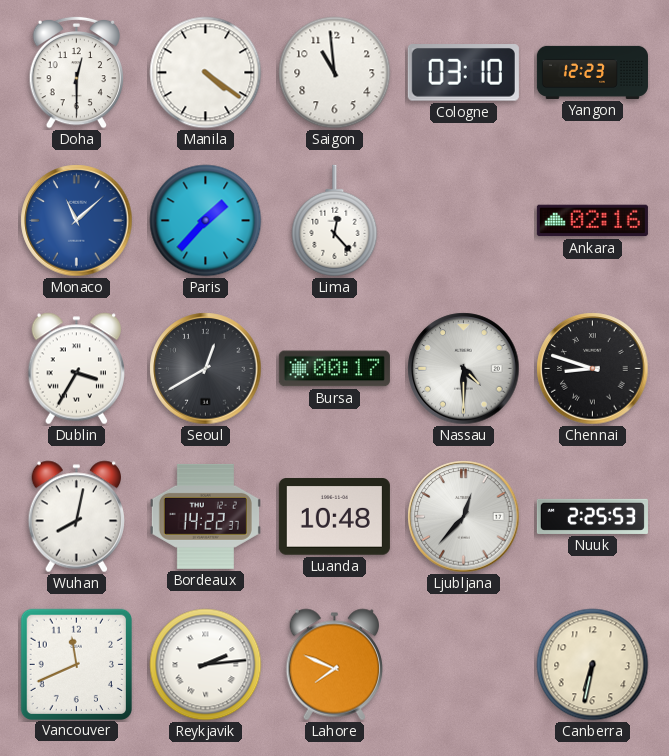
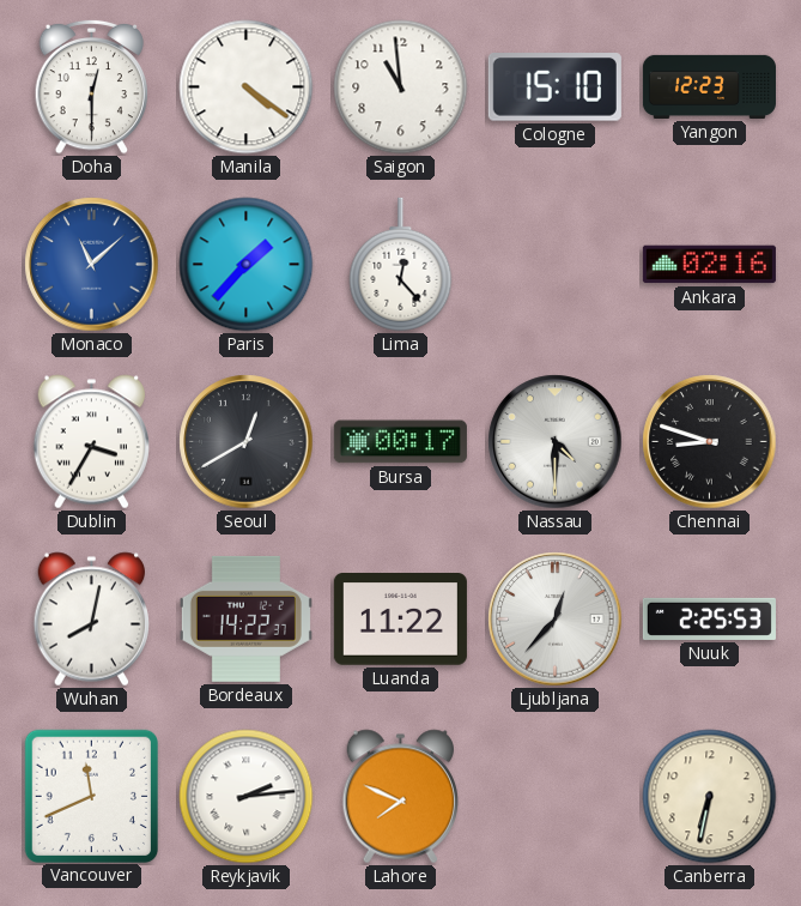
Cologne: 03:10 -> 15:10 (554, 87)
Luanda: 10:48 -> 11:22 (400, 620)
